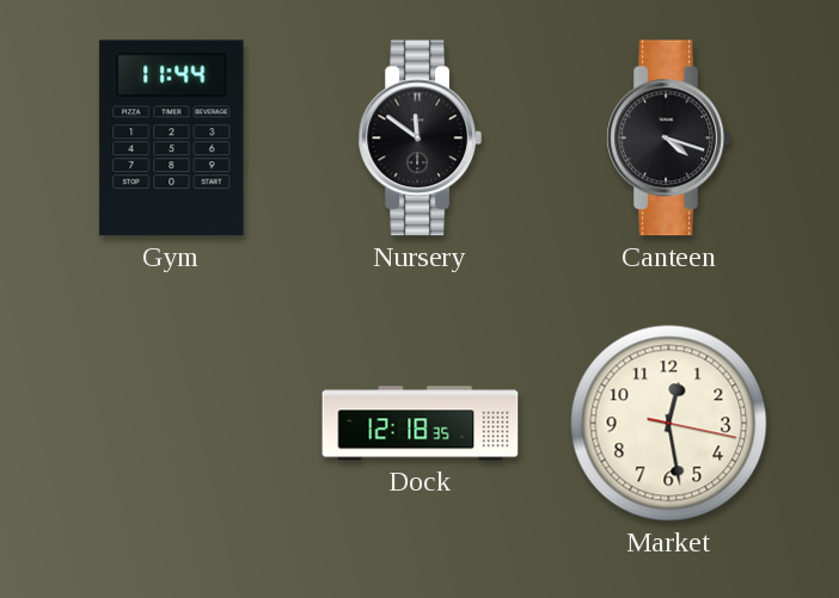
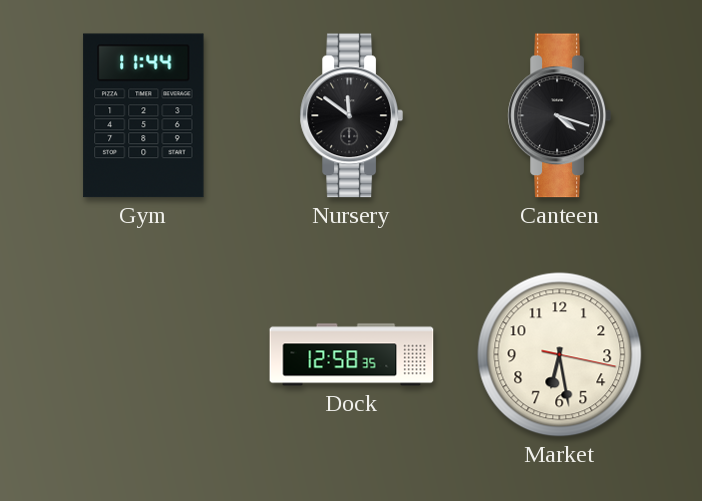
Dock: 12:18 -> 12:58 (352, 355)
Market: 12:28 -> 6:28 (560, 355)
